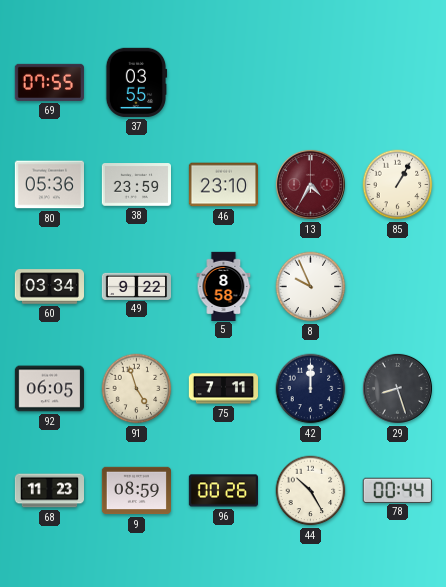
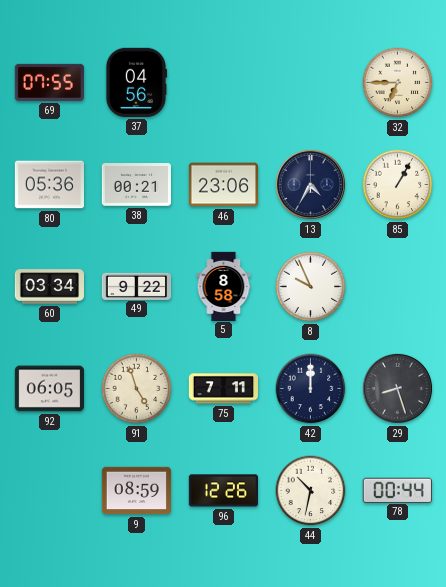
37: 03:55 -> 04:56 (136, 82)
32: none -> 6:45 (398, 83)
38: 23:59 -> 00:21 (136, 185)
46: 23:10 -> 23:06 (223, 185)
13 dial: burgundy -> navy (310, 184)
68: 11:23 -> none (50, 491)
96: 00:26 -> 12:26 (223, 491)
44: 10:25 -> 10:32 (311, 491)
